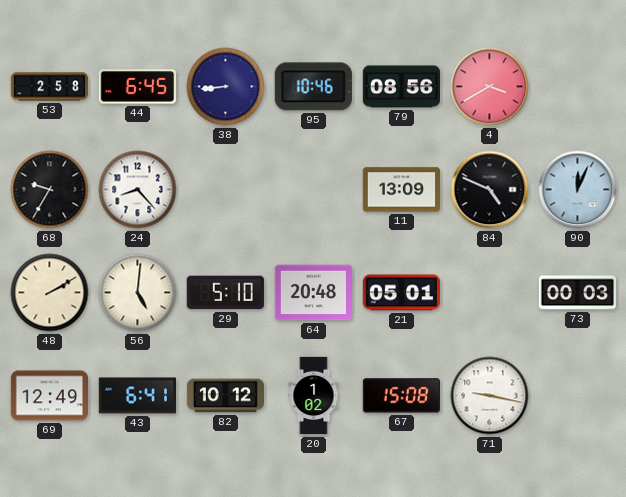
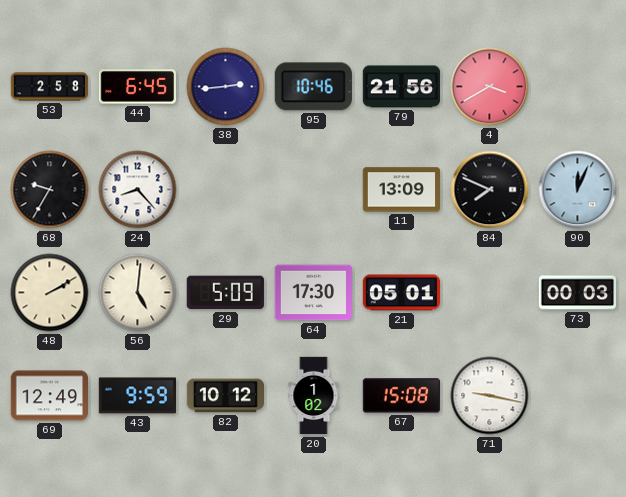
38: 8:44 -> 2:44 (226, 87)
79: 08:56 -> 21:56 (401, 87)
84: 4:49 -> 7:49 (490, 190)
29: 5:10 -> 5:09 (225, 293)
64: 20:48 -> 17:30 (313, 293)
43: 6:41 -> 9:59 (137, 396)
